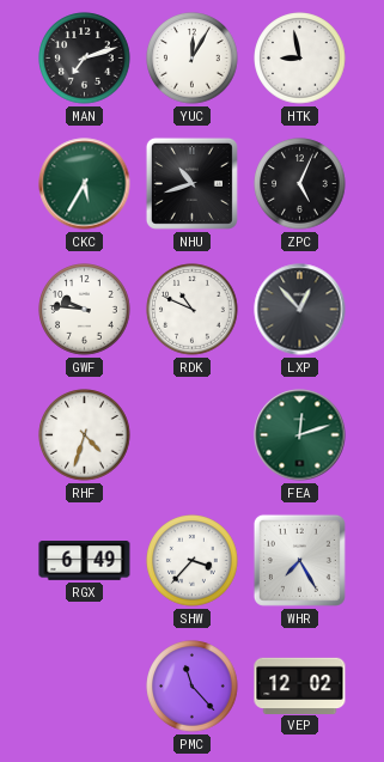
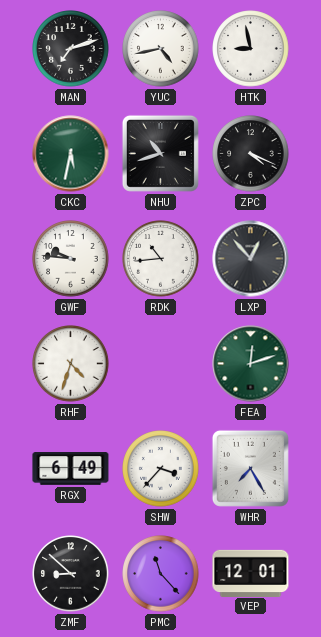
YUC: 12:05 -> 4:43 (161, 49)
CKC: 5:35 -> 5:32 (71, 154)
ZPC: 5:04 -> 4:19 (251, 154)
RDK: 10:49 -> 10:44 (161, 259)
ZMF: none -> 8:52 (71, 574)
VEP: 12:02 -> 12:01 (251, 573)
